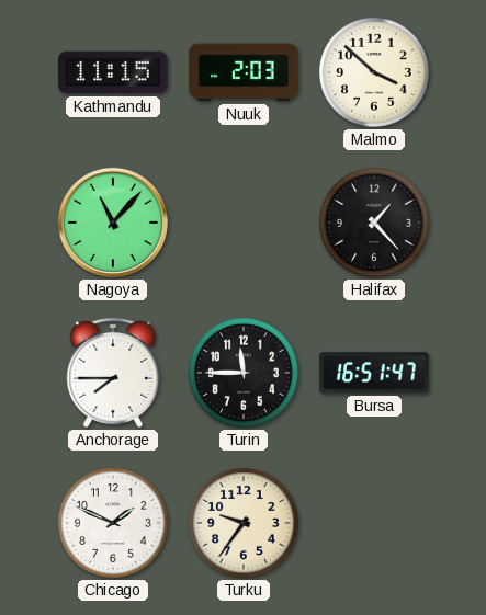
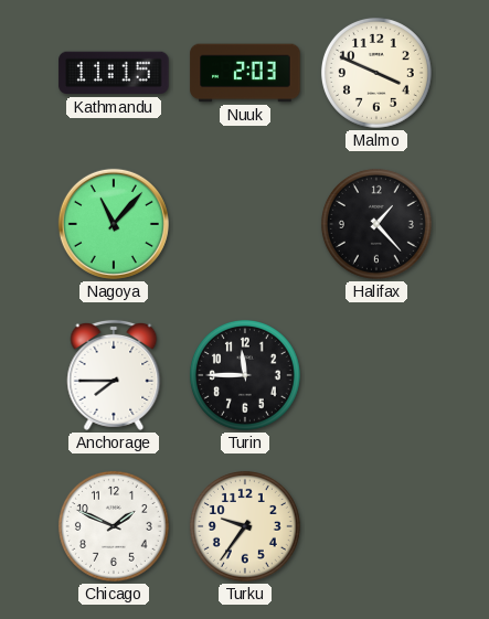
Malmo: 3:52 -> 3:49 (376, 73)
Bursa: 16:51 -> none (374, 373)
